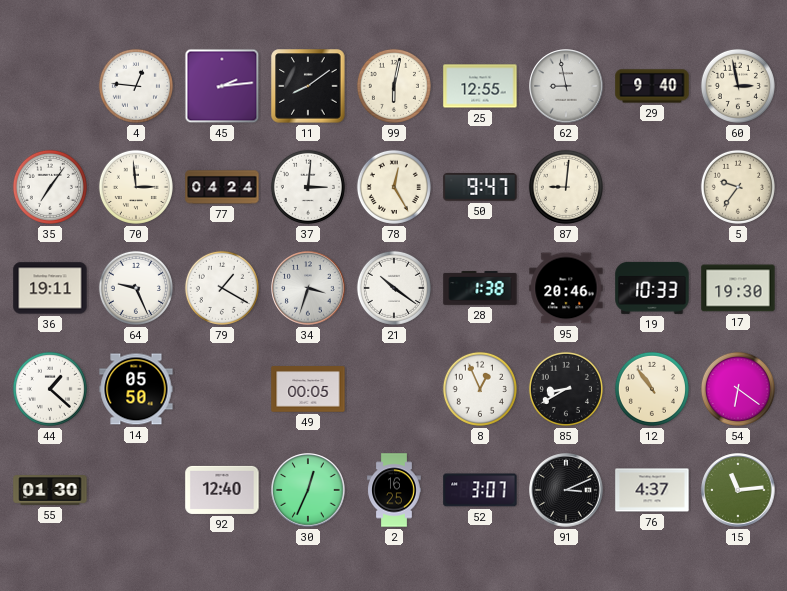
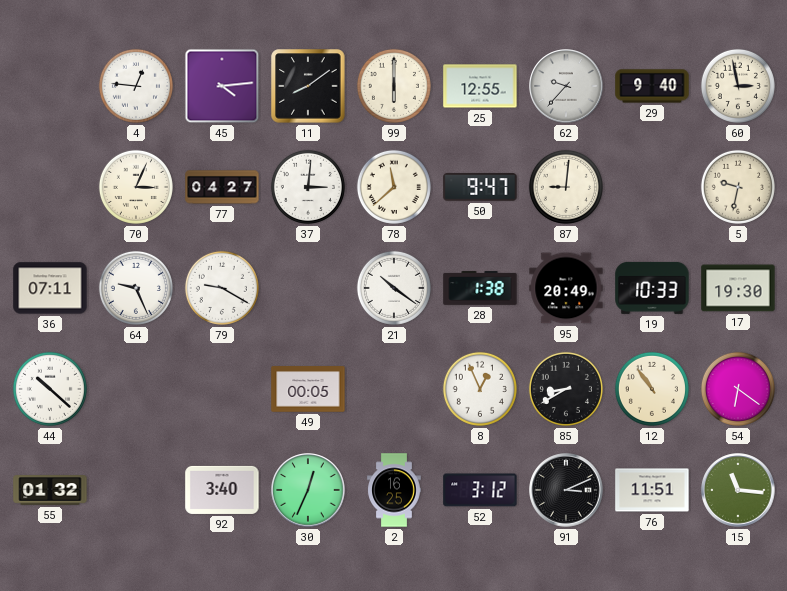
45: 2:14 -> 4:14 (222, 86)
99: 6:02 -> 6:00 (394, 86)
62: 8:58 -> 9:37 (566, 86)
35: 7:06 -> none (50, 187)
70: 2:59 -> 3:04 (136, 187)
77: 04:24 -> 04:27 (222, 187)
78: 12:25 -> 11:38 (394, 187)
5: 9:36 -> 9:32 (738, 187)
36: 19:11 -> 07:11 (50, 288)
79: 1:20 -> 9:20 (222, 288)
34: 3:33 -> none (308, 288)
95: 20:46 -> 20:49 (566, 288)
44: 1:22 -> 10:22 (50, 389)
14: 05:50 -> none (136, 389)
55: 01:30 -> 01:32 (50, 490)
92: 12:40 -> 3:40 (222, 490)
52: 3:07 -> 3:12 (480, 490)
76: 4:37 -> 11:51 (652, 490)
15: 11:14 -> 11:16 (738, 490)
